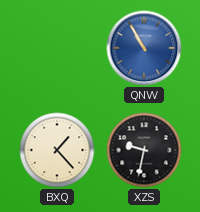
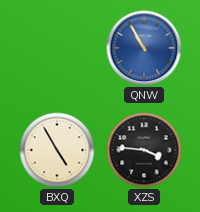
BXQ: 1:23 -> 4:55 (57, 150)
XZS: 9:32 -> 3:46 (144, 150)
